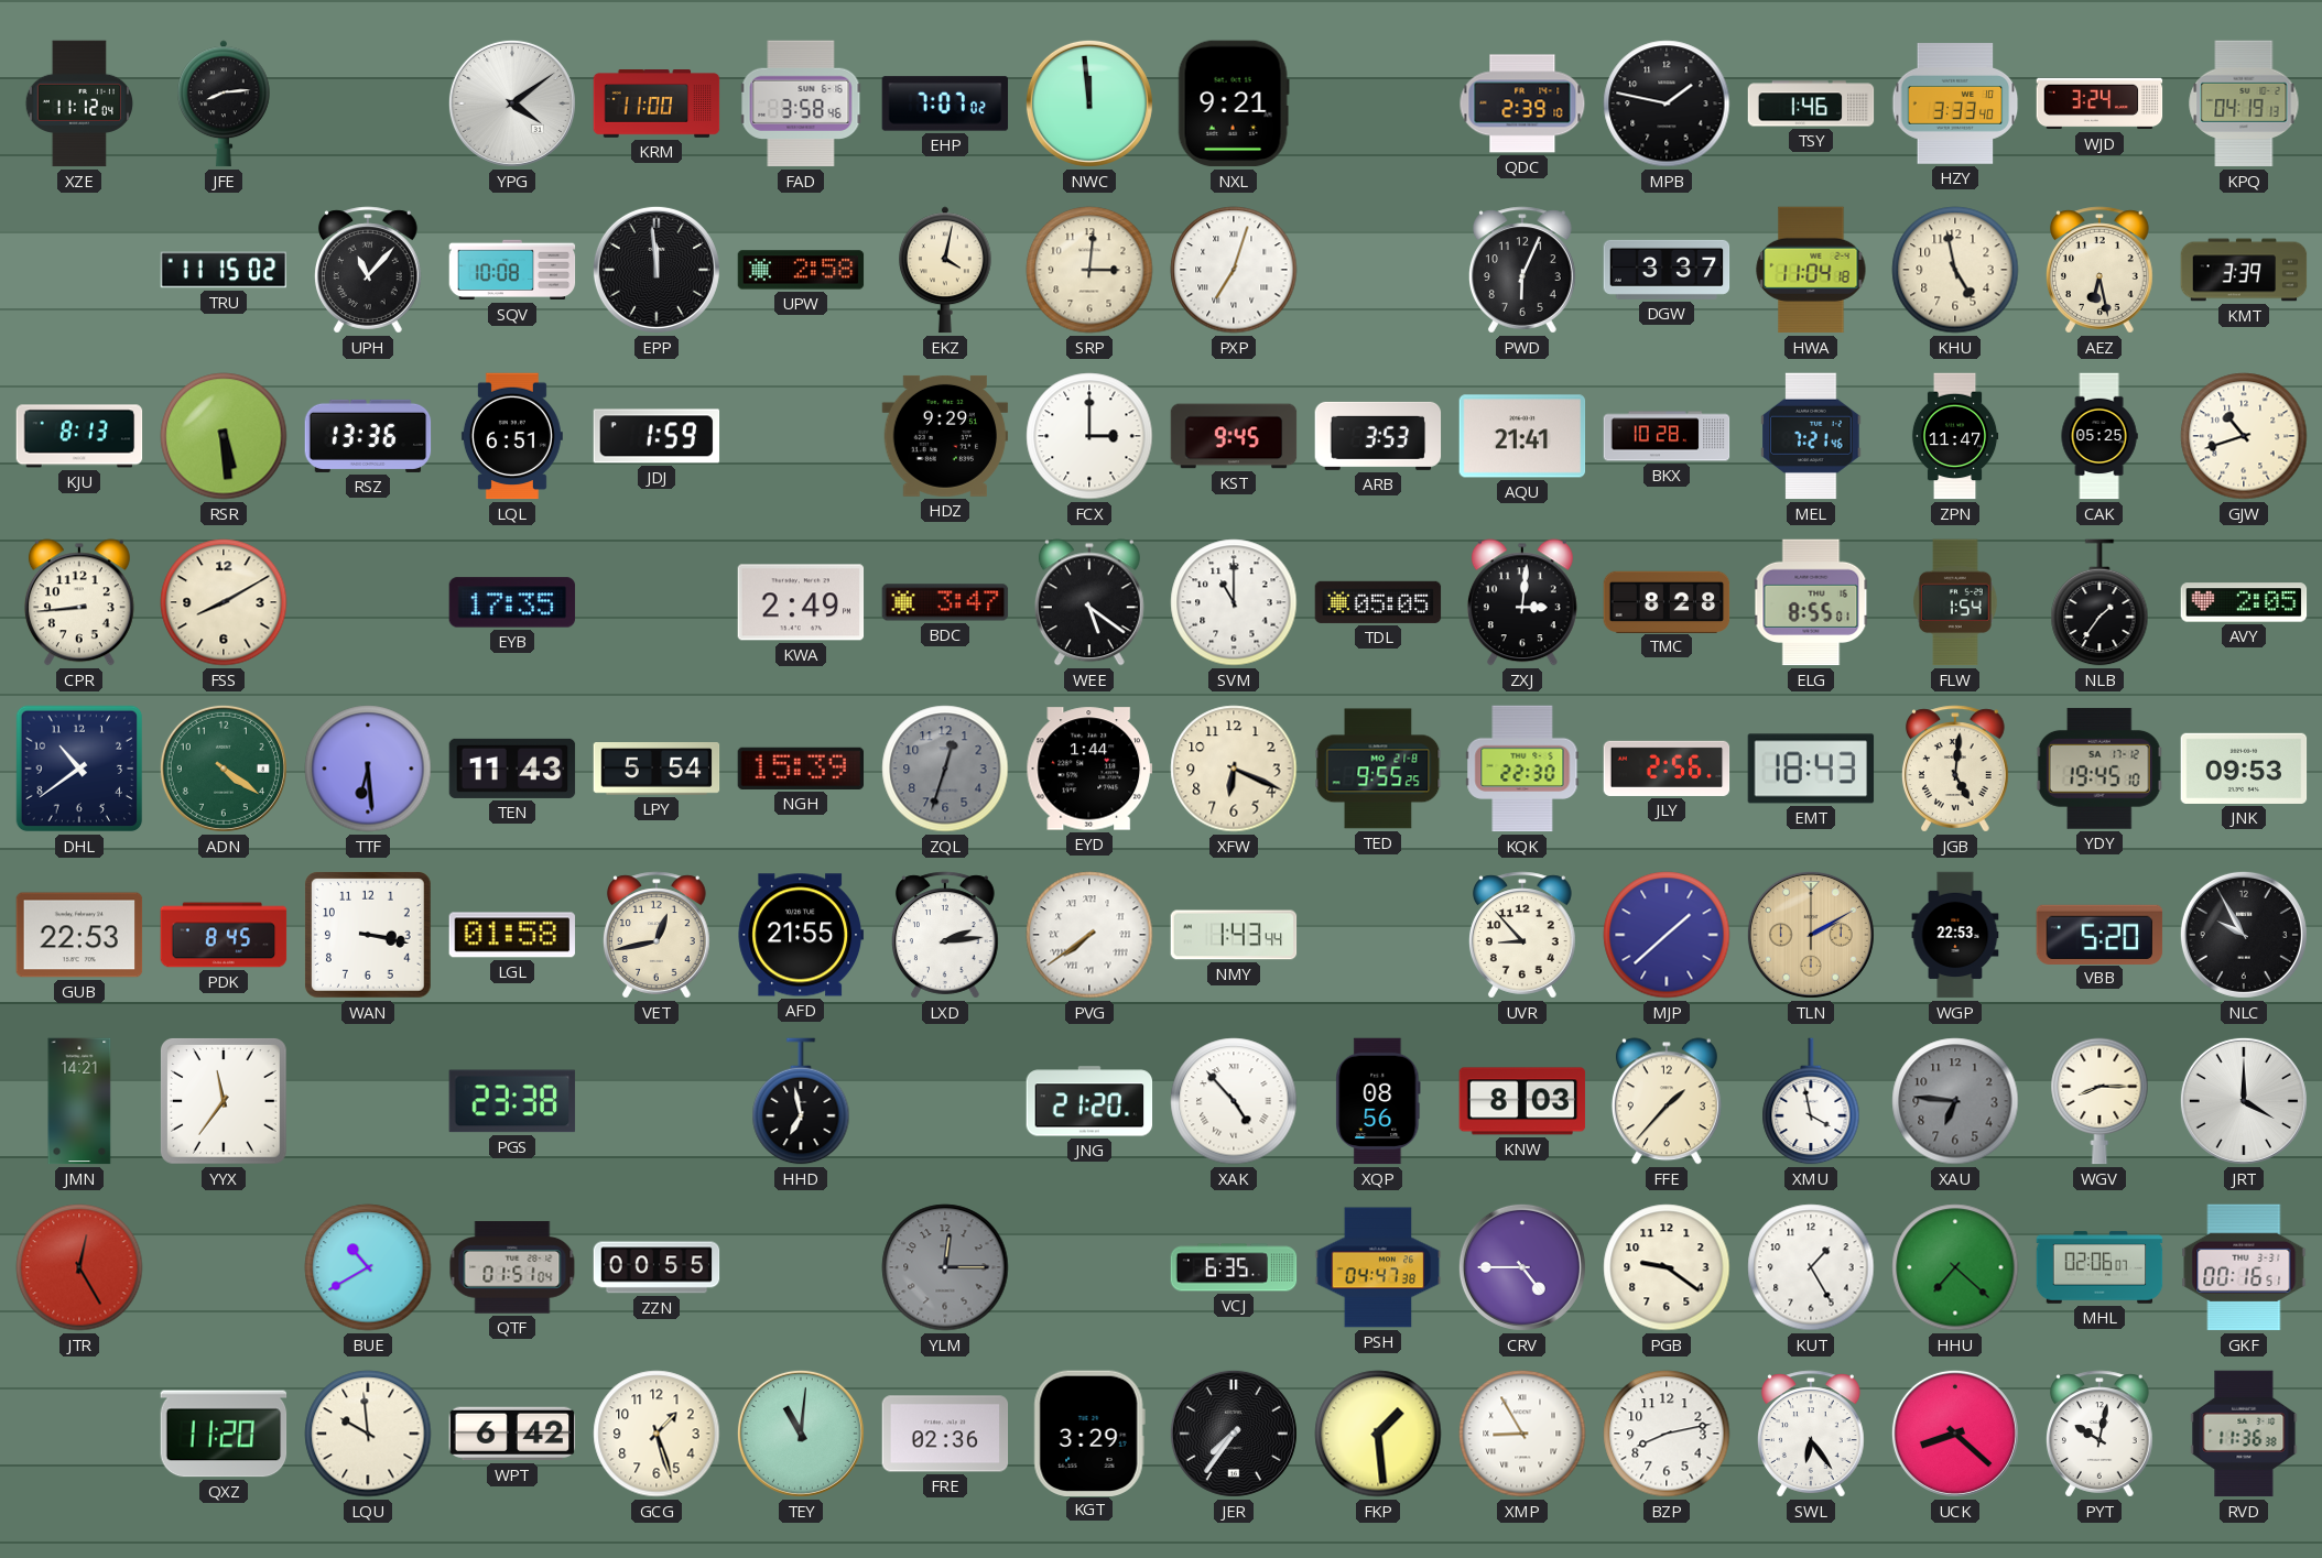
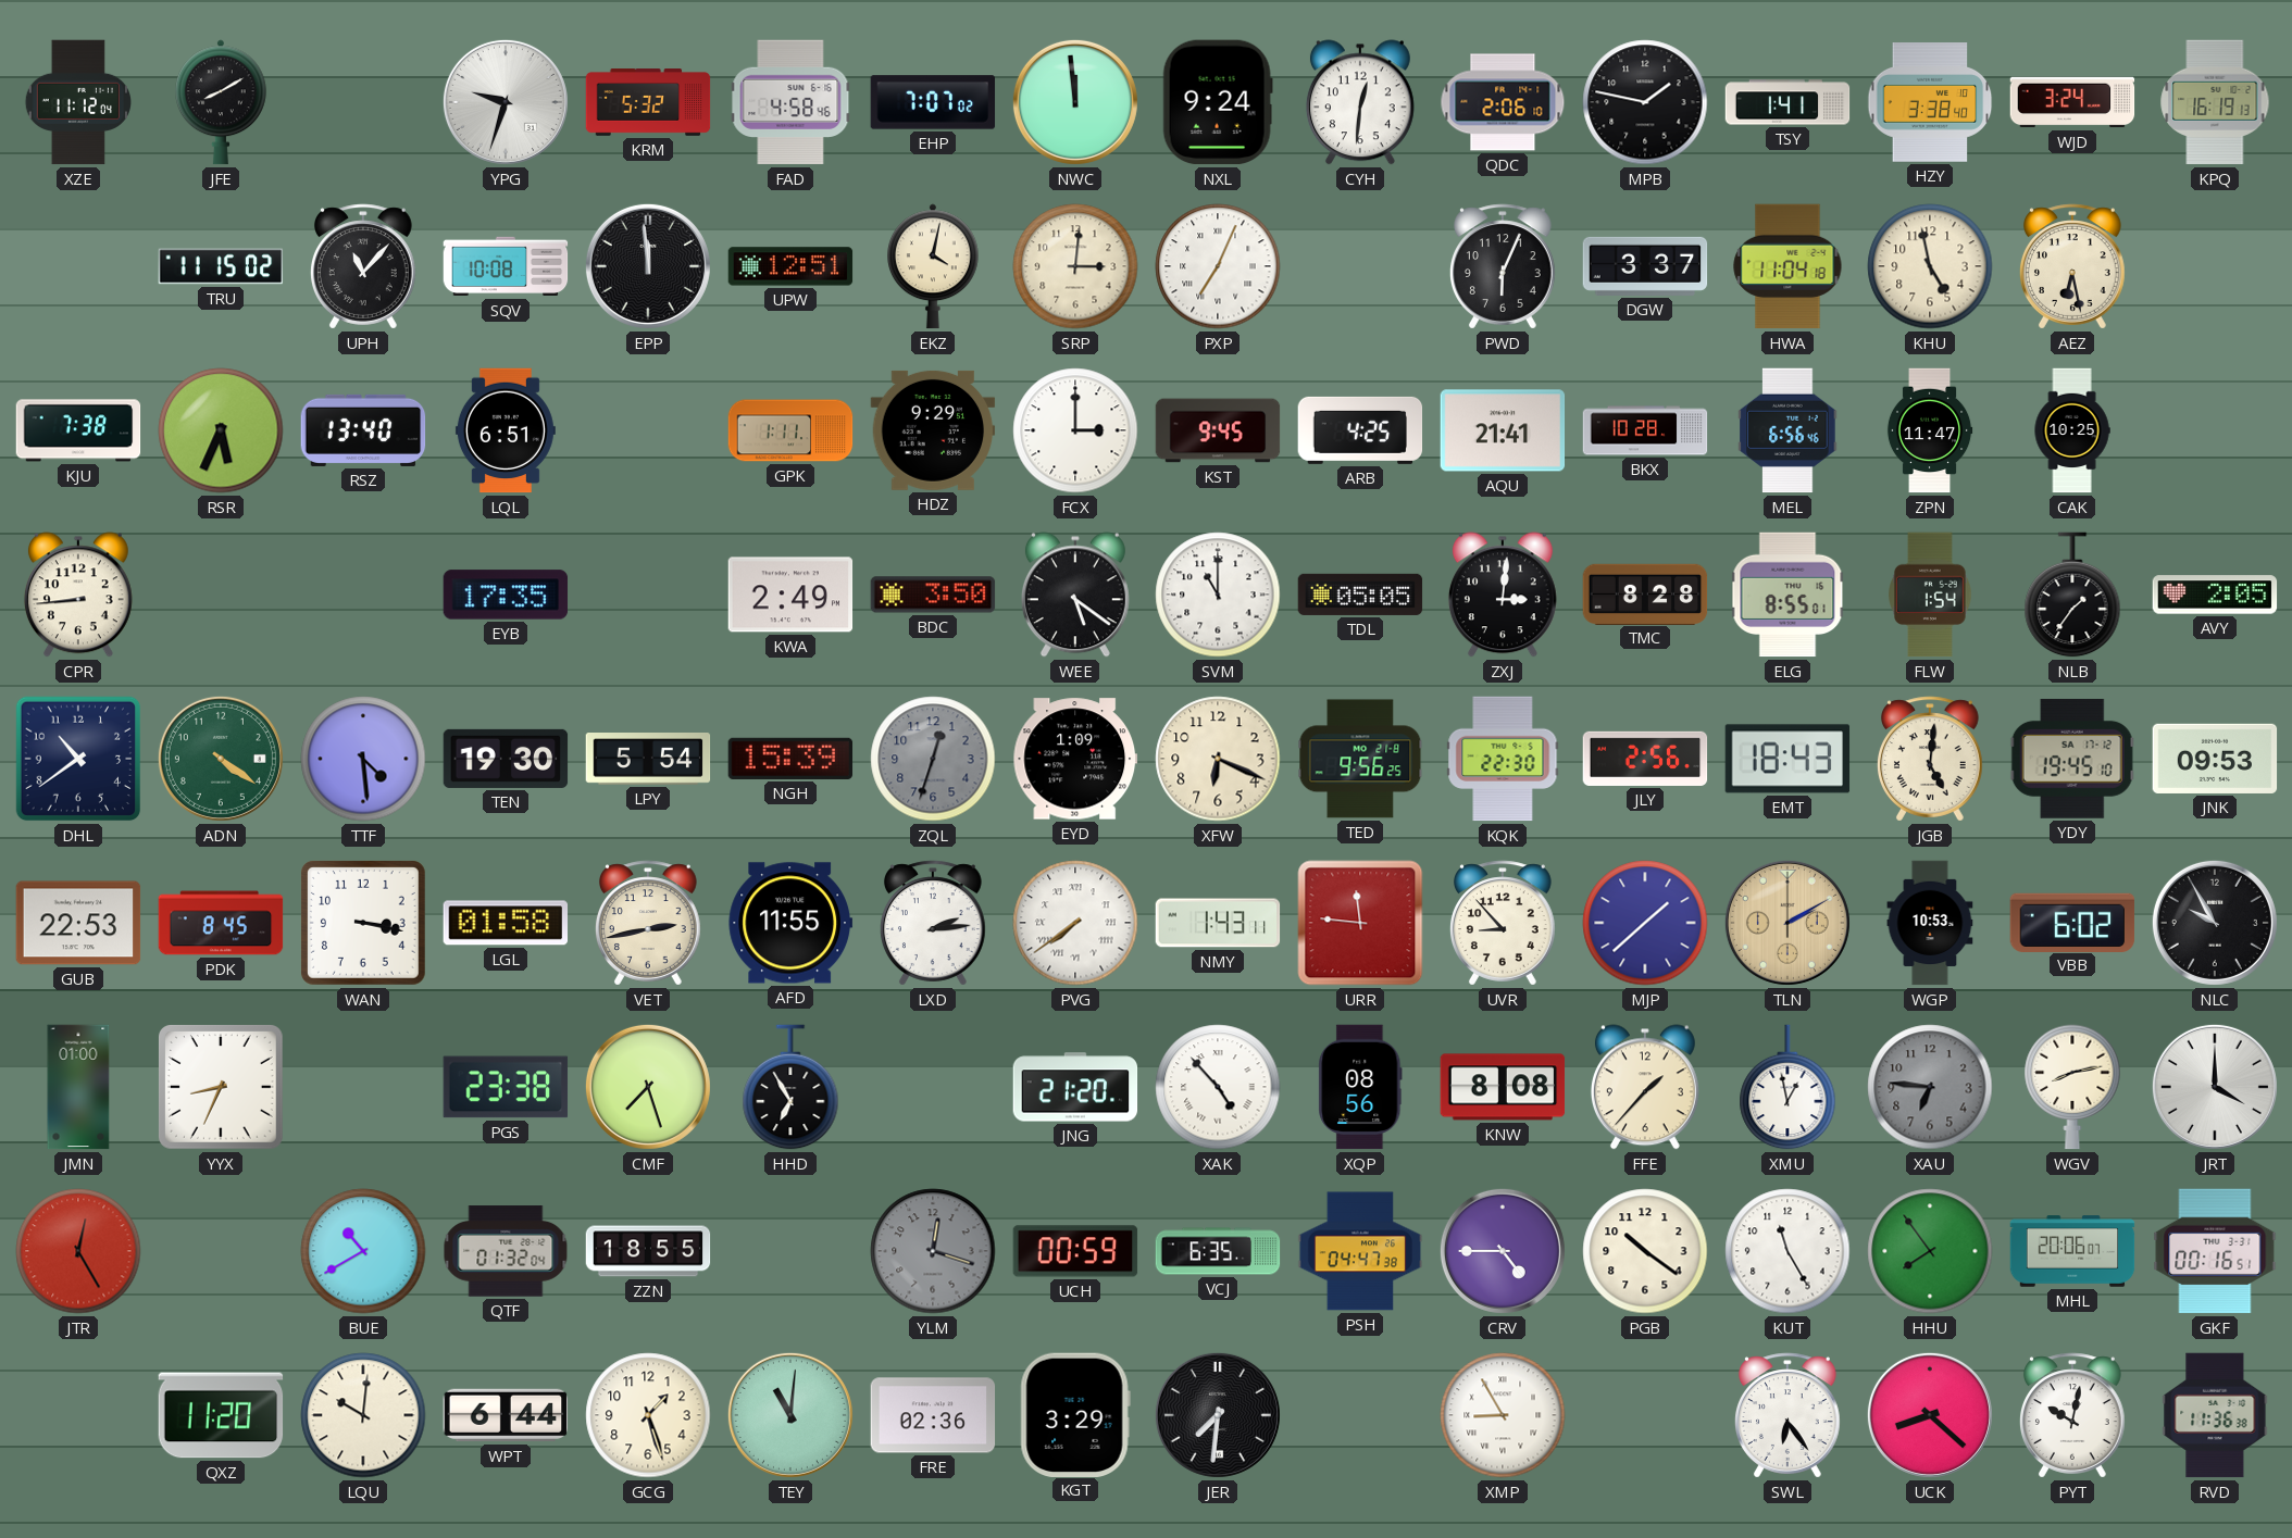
JFE: 8:14 -> 8:10 (222, 102)
YPG: 4:09 -> 9:33 (506, 102)
KRM: 11:00 -> 5:32 (648, 102)
FAD: 3:58 -> 4:58 (790, 102)
NXL: 9:21 -> 9:24 (1218, 102)
CYH: none -> 12:31 (1360, 102)
QDC: 2:39 -> 2:06 (1503, 102)
TSY: 1:46 -> 1:41 (1787, 102)
HZY: 3:33 -> 3:38 (1930, 102)
KPQ: 04:19 -> 16:19 (2215, 102)
UPW: 2:58 -> 12:51 (790, 266)
PXP: 7:03 -> 7:04 (1218, 266)
KMT: 3:39 -> none (2244, 270)
KJU: 8:13 -> 7:38 (78, 430)
RSR: 5:29 -> 5:34 (221, 430)
RSZ: 13:36 -> 13:40 (363, 430)
JDJ: 1:59 -> none (657, 436)
GPK: none -> 1:11 (790, 430)
ARB: 3:53 -> 4:25 (1360, 430)
MEL: 7:21 -> 6:56 (1787, 430)
CAK: 05:25 -> 10:25 (2072, 430)
GJW: 10:42 -> none (2244, 436)
FSS: 8:10 -> none (224, 602)
BDC: 3:47 -> 3:50 (933, 595)
TTF: 6:29 -> 4:29 (363, 759)
TEN: 11:43 -> 19:30 (506, 759)
EYD: 1:44 -> 1:09 (1075, 759)
TED: 9:55 -> 9:56 (1360, 759)
VET: 12:43 -> 2:43 (648, 923)
AFD: 21:55 -> 11:55 (790, 923)
NMY: 1:43:44 -> 1:43:11 (1218, 923)
URR: none -> 11:46 (1360, 923)
WGP: 22:53 -> 10:53 (1930, 923)
VBB: 5:20 -> 6:02 (2072, 922)
JMN: 14:21 -> 01:00 (78, 1087)
YYX: 11:36 -> 8:34 (221, 1087)
CMF: none -> 7:27 (648, 1087)
HHD: 6:58 -> 6:55 (790, 1087)
KNW: 8:03 -> 8:08 (1503, 1087)
XMU: 3:58 -> 12:58 (1787, 1087)
WGV: 8:15 -> 8:13 (2072, 1087)
QTF: 01:51 -> 01:32 (506, 1251)
ZZN: 00:55 -> 18:55 (648, 1251)
YLM: 12:15 -> 12:18 (933, 1251)
UCH: none -> 00:59 (1075, 1251)
PGB: 9:21 -> 10:21 (1645, 1251)
KUT: 1:25 -> 11:25 (1787, 1251)
HHU: 7:22 -> 7:54 (1930, 1251)
MHL: 02:06 -> 20:06 (2072, 1251)
LQU: 9:59 -> 10:01 (363, 1415)
WPT: 6:42 -> 6:44 (506, 1415)
JER: 7:36 -> 7:31 (1218, 1415)
FKP: 1:29 -> none (1378, 1434)
BZP: 8:13 -> none (1667, 1434)
